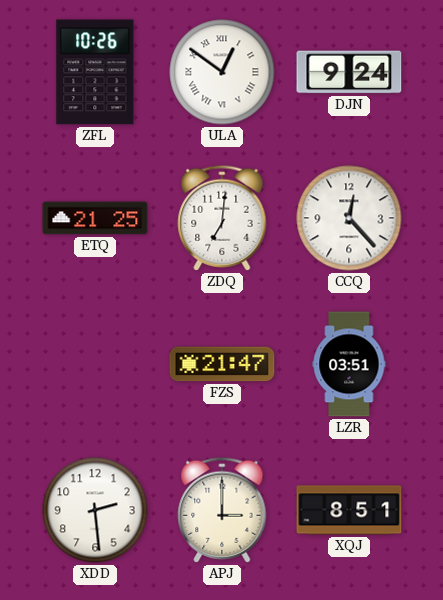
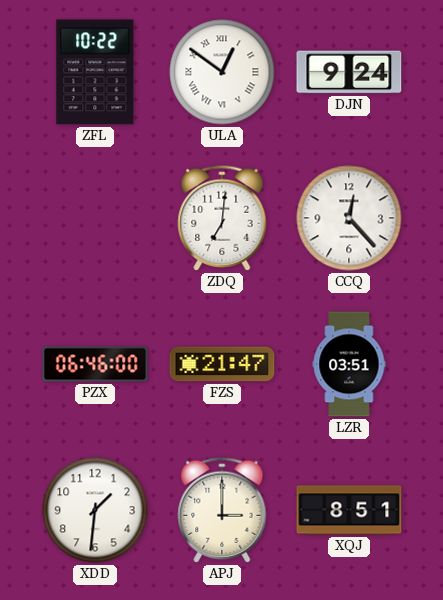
ZFL: 10:26 -> 10:22 (95, 72)
ETQ: 21:25 -> none (95, 218)
PZX: none -> 06:46 (95, 364)
XDD: 2:29 -> 1:31 (95, 510)
